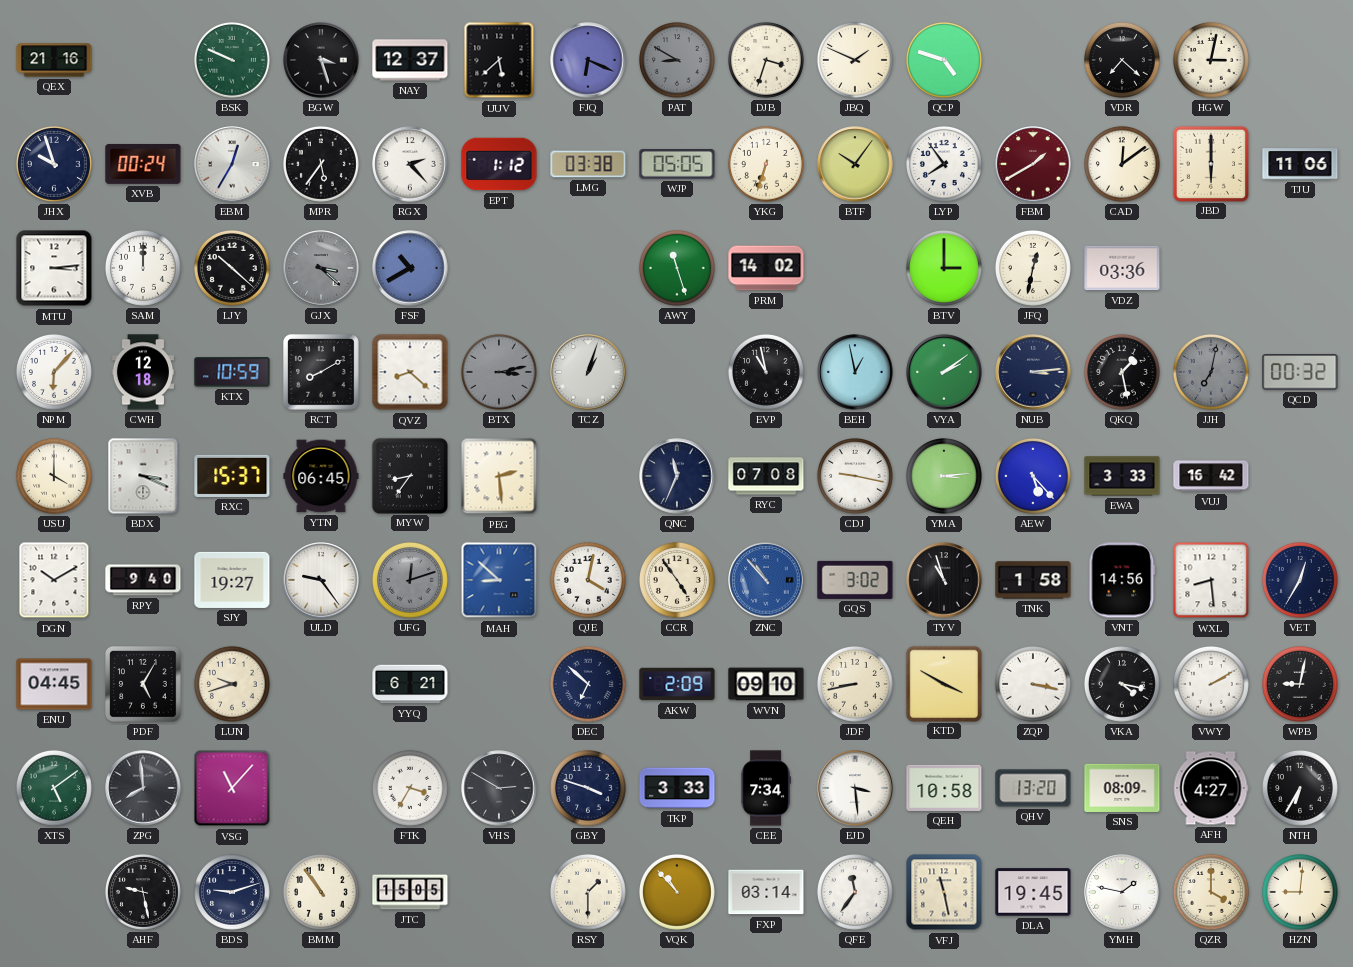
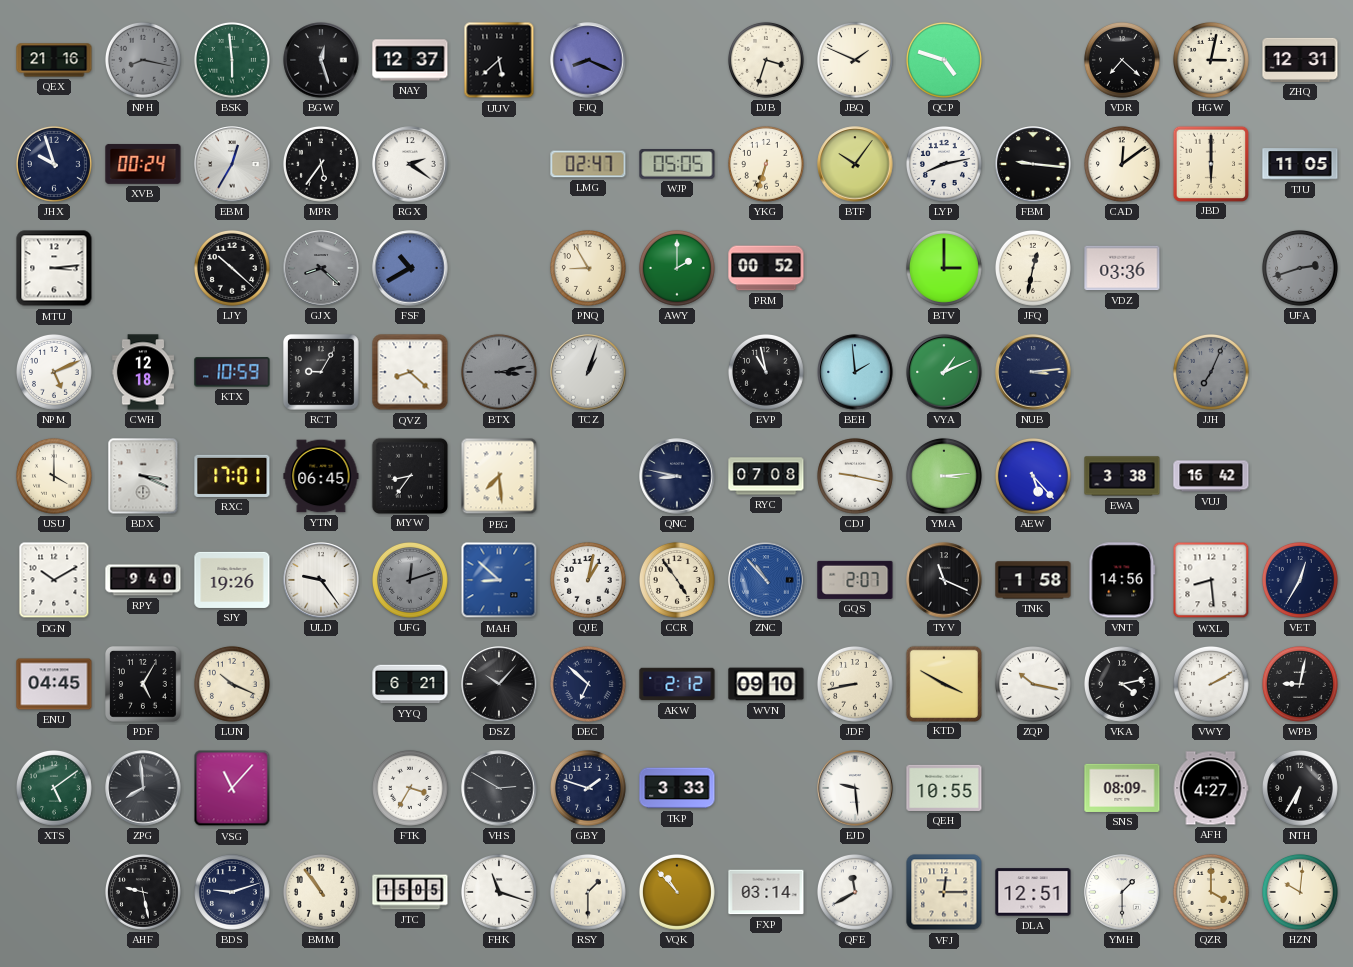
NPH: none -> 8:17 (143, 60)
BSK: 9:49 -> 5:59 (232, 60)
BGW: 3:27 -> 12:27 (321, 60)
FJQ: 6:19 -> 8:19 (588, 60)
PAT: 8:50 -> none (677, 60)
ZHQ: none -> 12:31 (1300, 60)
RGX: 2:23 -> 2:21 (410, 164)
EPT: 1:12 -> none (499, 164)
LMG: 03:38 -> 02:47 (588, 164)
LYP: 7:54 -> 8:13 (944, 164)
FBM: 1:40 -> 9:16 (1033, 164)
FBM dial: burgundy -> black (1033, 164)
TJU: 11:06 -> 11:05 (1300, 164)
SAM: 12:00 -> none (143, 268)
GJX: 3:22 -> 8:22 (321, 268)
PNQ: none -> 8:55 (588, 268)
AWY: 11:27 -> 2:00 (677, 268)
PRM: 14:02 -> 00:52 (766, 268)
UFA: none -> 2:42 (1300, 268)
NPM: 6:07 -> 5:11 (54, 372)
RCT: 8:10 -> 9:05 (322, 373)
BEH: 12:58 -> 1:59 (855, 372)
VYA: 2:09 -> 1:11 (944, 372)
QKQ: 1:28 -> none (1122, 372)
JJH: 7:02 -> 7:04 (1211, 372)
QCD: 00:32 -> none (1300, 372)
RXC: 15:37 -> 17:01 (232, 476)
PEG: 2:29 -> 7:29 (499, 476)
QNC: 11:34 -> 8:47 (677, 476)
EWA: 3:33 -> 3:38 (1122, 476)
SJY: 19:27 -> 19:26 (232, 580)
QJE: 4:02 -> 1:02 (588, 580)
GQS: 3:02 -> 2:07 (855, 580)
TYV: 10:57 -> 11:19 (944, 580)
LUN: 9:42 -> 10:19 (232, 684)
DSZ: none -> 10:07 (499, 684)
AKW: 2:09 -> 2:12 (677, 684)
ZQP: 3:17 -> 10:17 (1033, 684)
VKA: 4:17 -> 4:13 (1122, 684)
GBY: 3:48 -> 1:48 (588, 788)
CEE: 7:34 -> none (766, 788)
EJD: 3:29 -> 9:29 (855, 788)
QEH: 10:58 -> 10:55 (944, 788)
QHV: 13:20 -> none (1033, 788)
FHK: none -> 11:18 (499, 892)
QFE: 11:36 -> 11:40 (855, 892)
VFJ: 11:28 -> 12:15 (944, 892)
DLA: 19:45 -> 12:51 (1033, 892)
YMH: 1:47 -> 1:30 (1122, 892)
HZN: 9:01 -> 10:01 (1300, 892)
